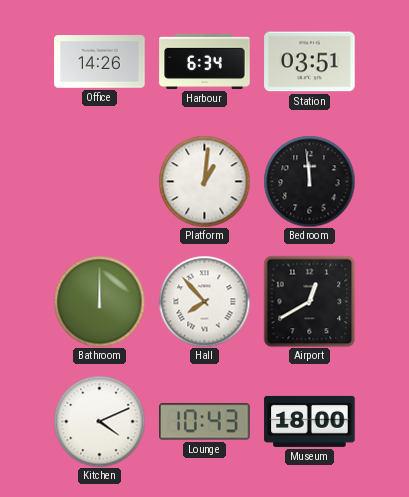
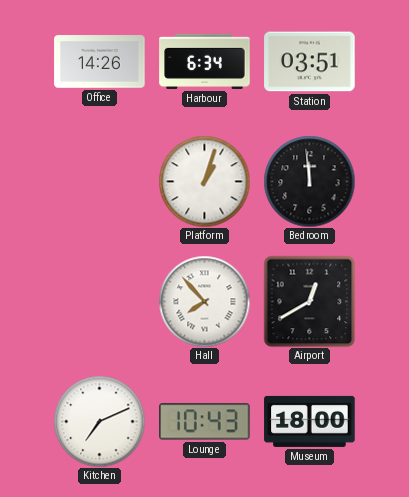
Platform: 1:01 -> 1:03 (204, 181)
Bathroom: 12:00 -> none (99, 301)
Kitchen: 4:11 -> 7:11 (99, 421)
